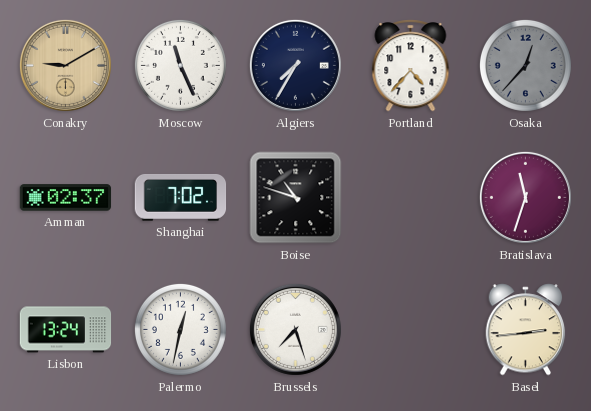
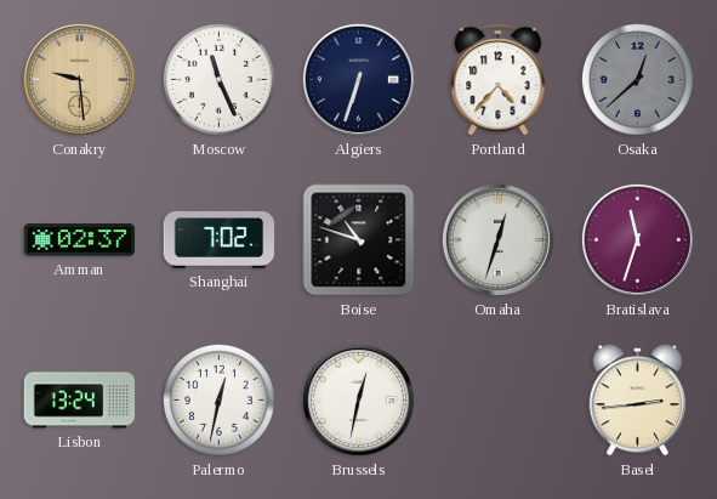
Conakry: 9:10 -> 9:29 (79, 79)
Algiers: 7:35 -> 6:33 (358, 79)
Osaka: 12:37 -> 12:38 (637, 79)
Omaha: none -> 12:33 (497, 239)
Brussels: 7:27 -> 12:32 (358, 399)
